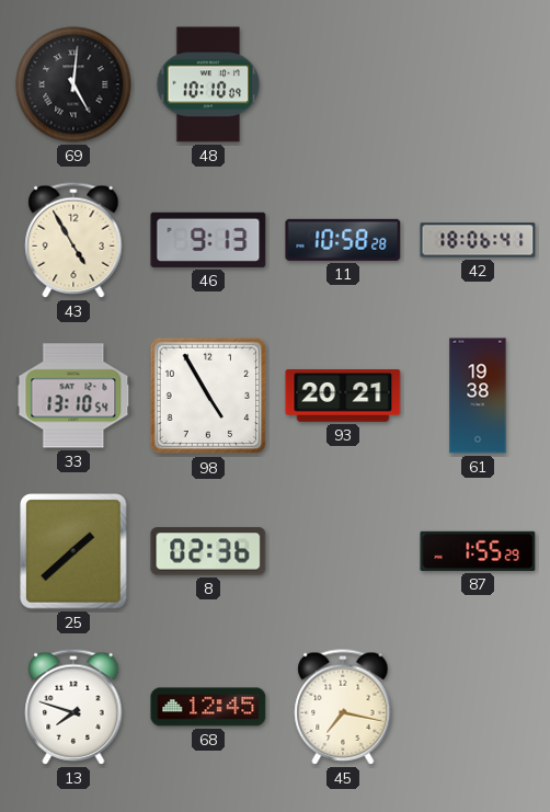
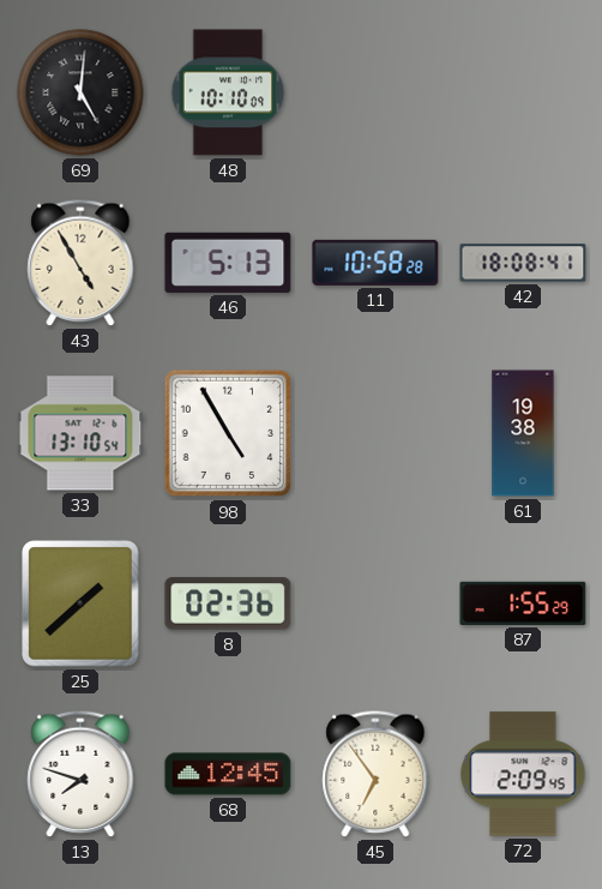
46: 9:13 -> 5:13 (228, 263)
42: 18:06 -> 18:08 (523, 263)
93: 20:21 -> none (343, 397)
45: 7:17 -> 6:54 (375, 774)
72: none -> 2:09 (523, 774)
